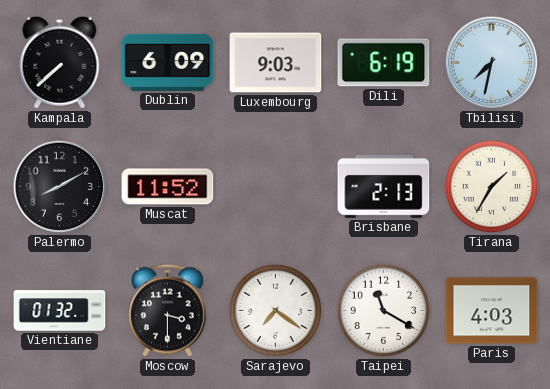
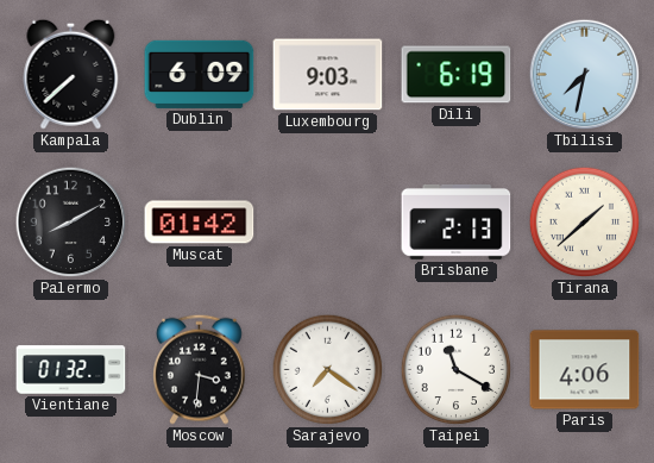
Muscat: 11:52 -> 01:42 (200, 223)
Tirana: 1:35 -> 1:38 (585, 223)
Moscow: 3:30 -> 3:31 (200, 369)
Paris: 4:03 -> 4:06 (585, 370)
